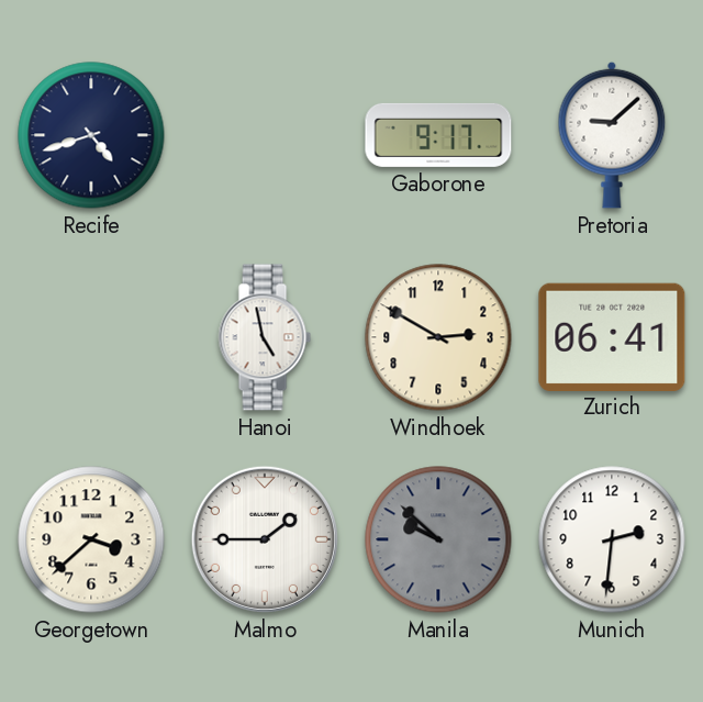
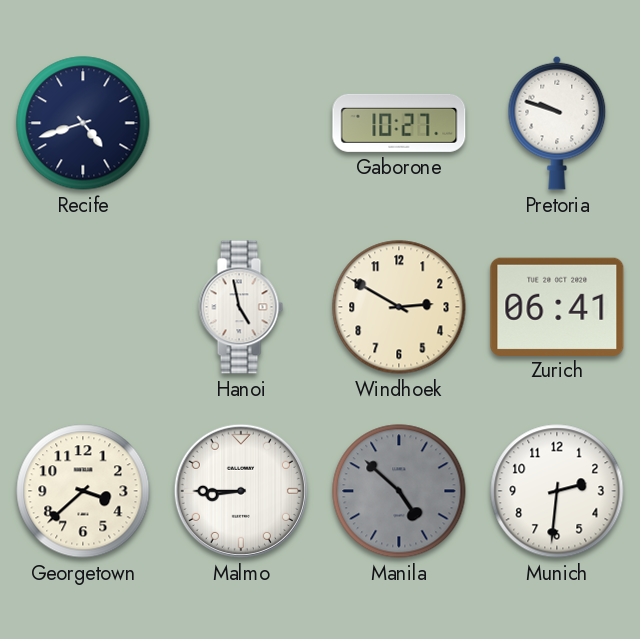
Gaborone: 9:17 -> 10:27 (399, 123)
Pretoria: 9:08 -> 9:48 (557, 123)
Malmo: 1:45 -> 8:45 (241, 491)
Manila: 9:52 -> 4:52 (399, 491)
